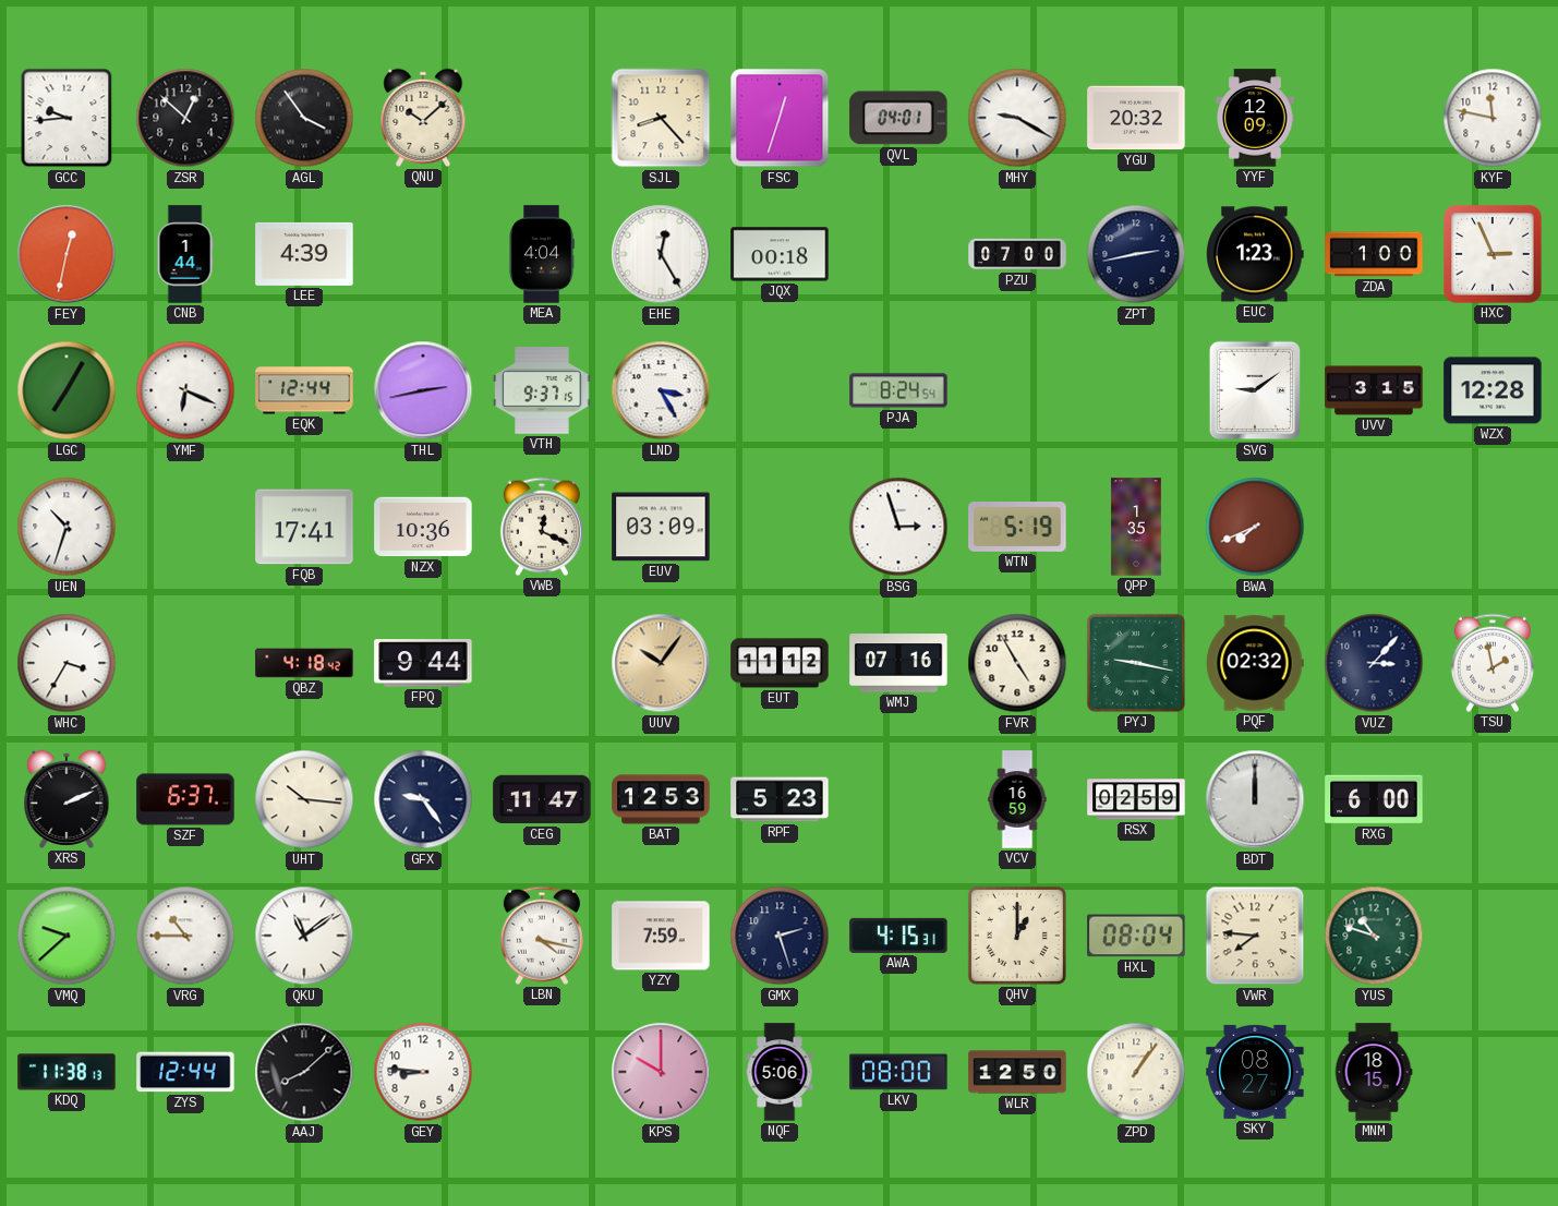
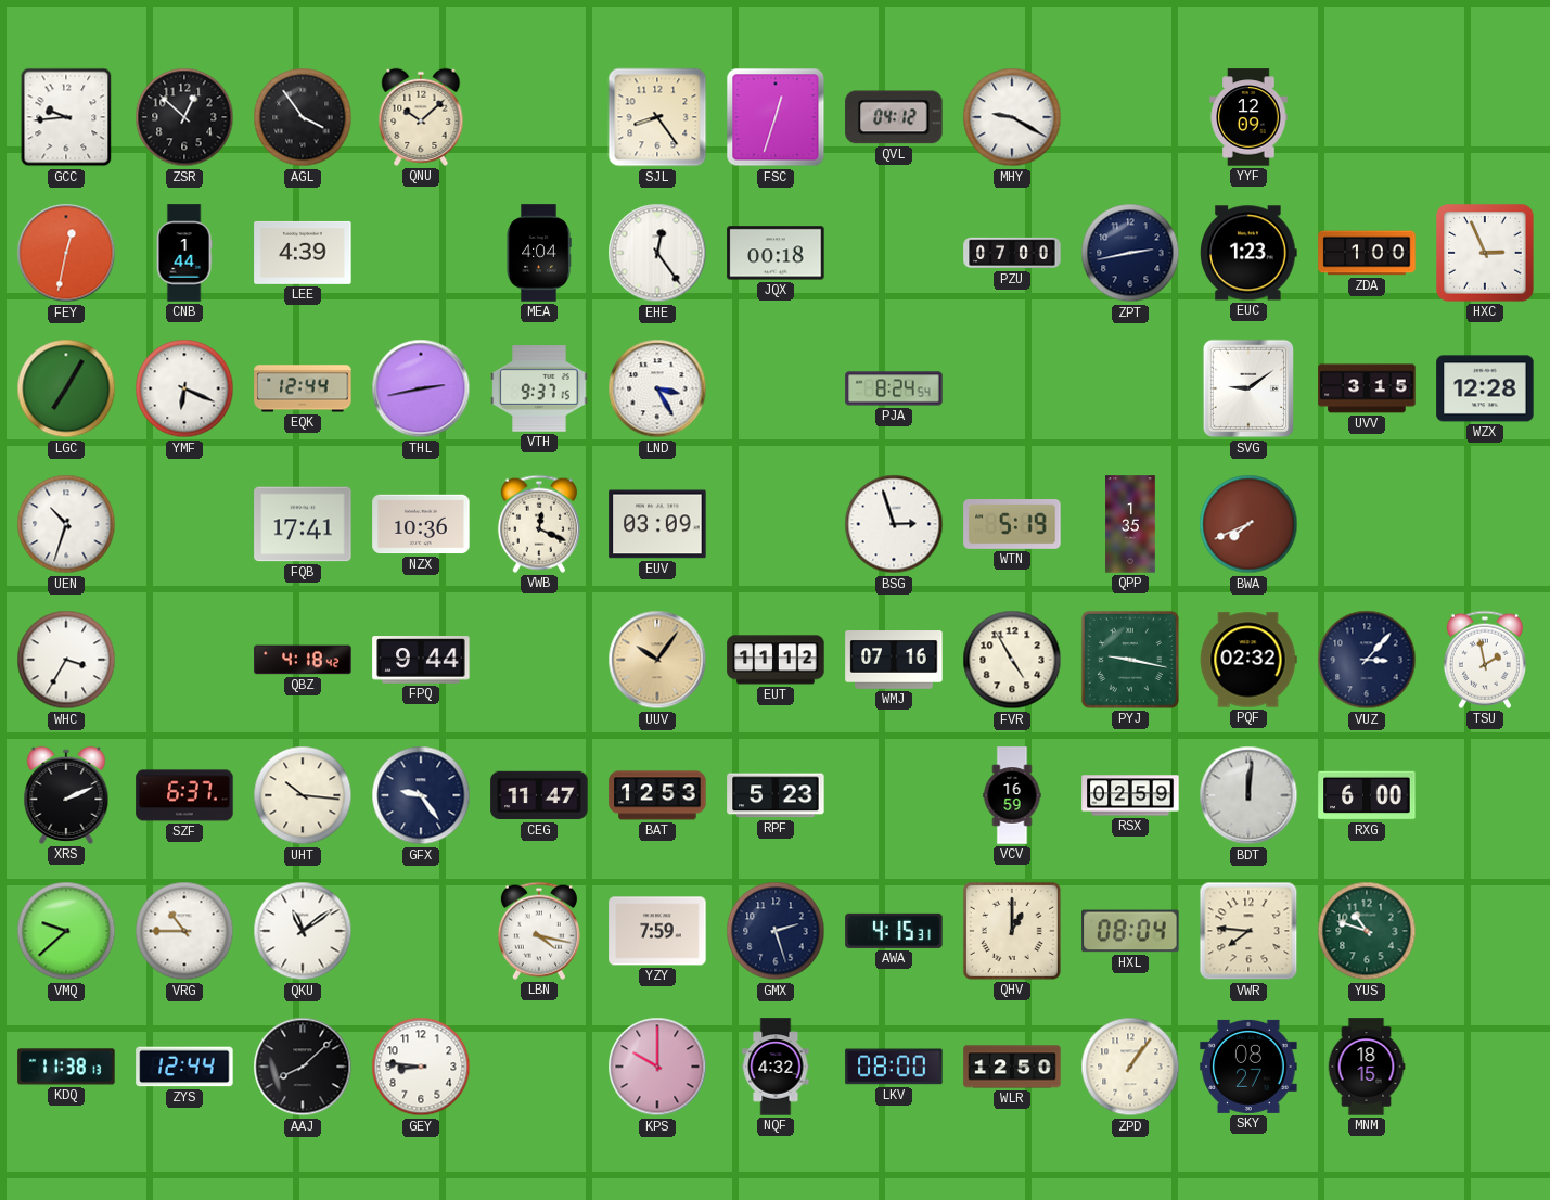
SJL: 8:23 -> 8:24 (657, 117)
QVL: 04:01 -> 04:12 (894, 117)
YGU: 20:32 -> none (1136, 118)
KYF: 11:47 -> none (1493, 118)
EHE: 12:25 -> 12:24 (657, 253)
BDT: 12:00 -> 12:01 (1248, 795)
NQF: 5:06 -> 4:32 (776, 1067)
